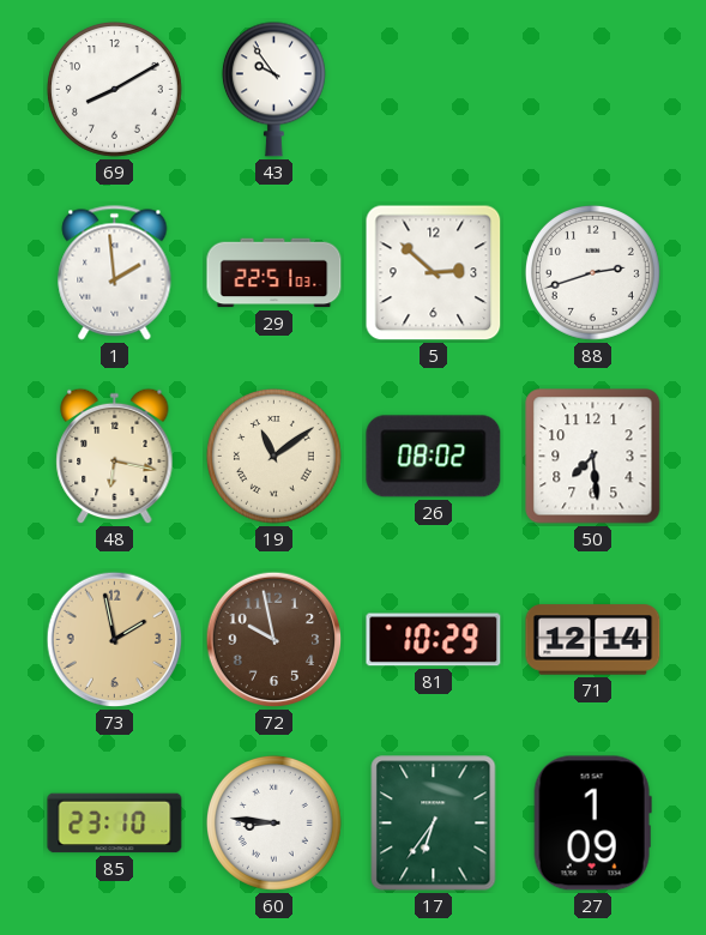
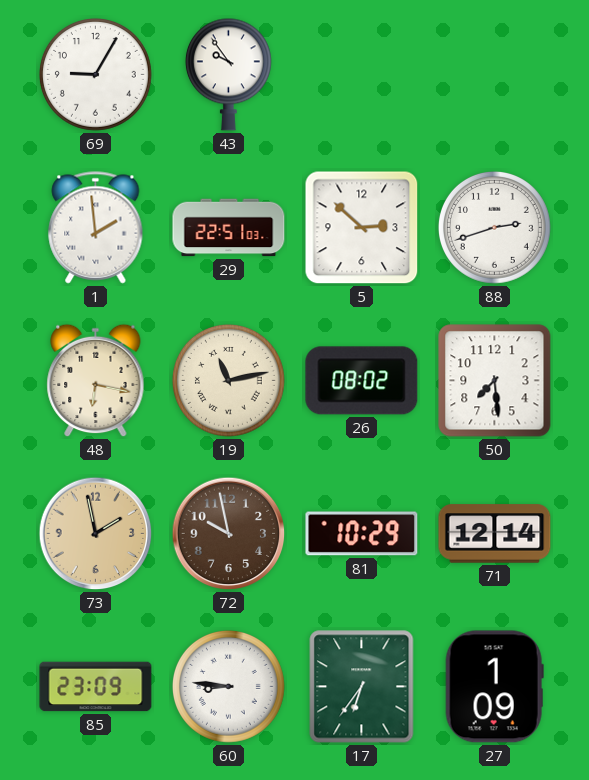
69: 8:10 -> 9:05 (95, 74)
19: 11:09 -> 11:13 (228, 380)
85: 23:10 -> 23:09 (96, 687)
